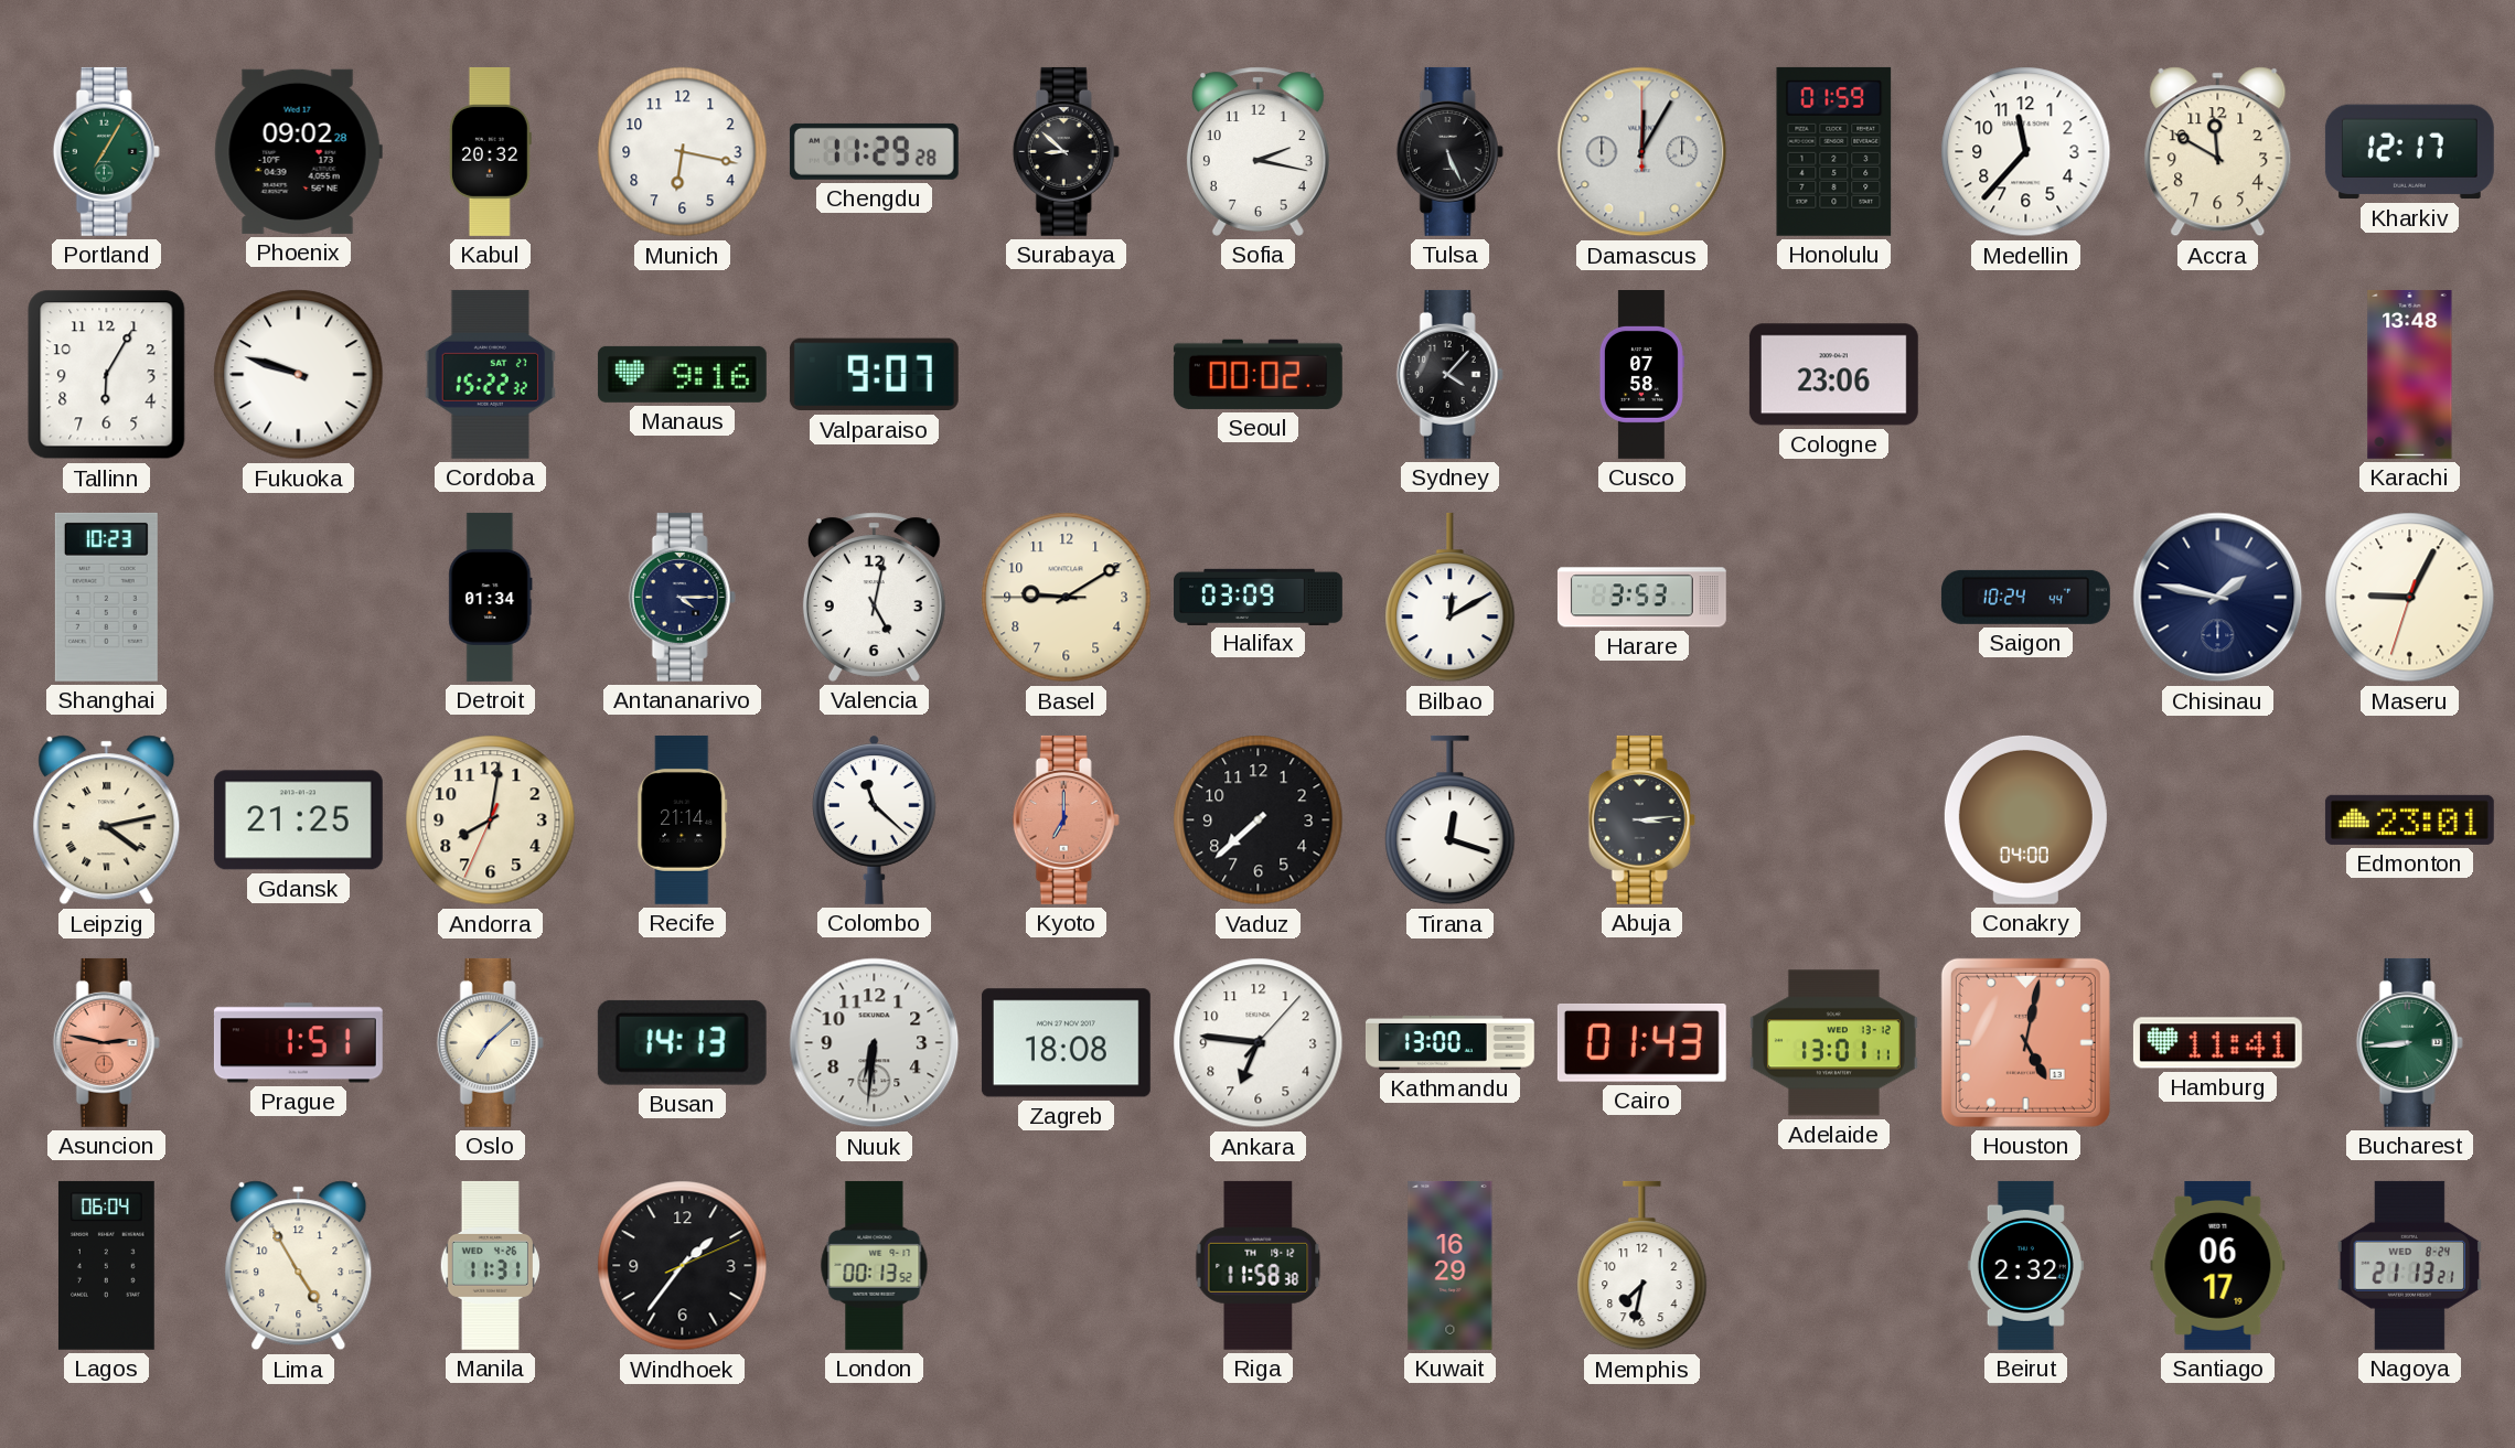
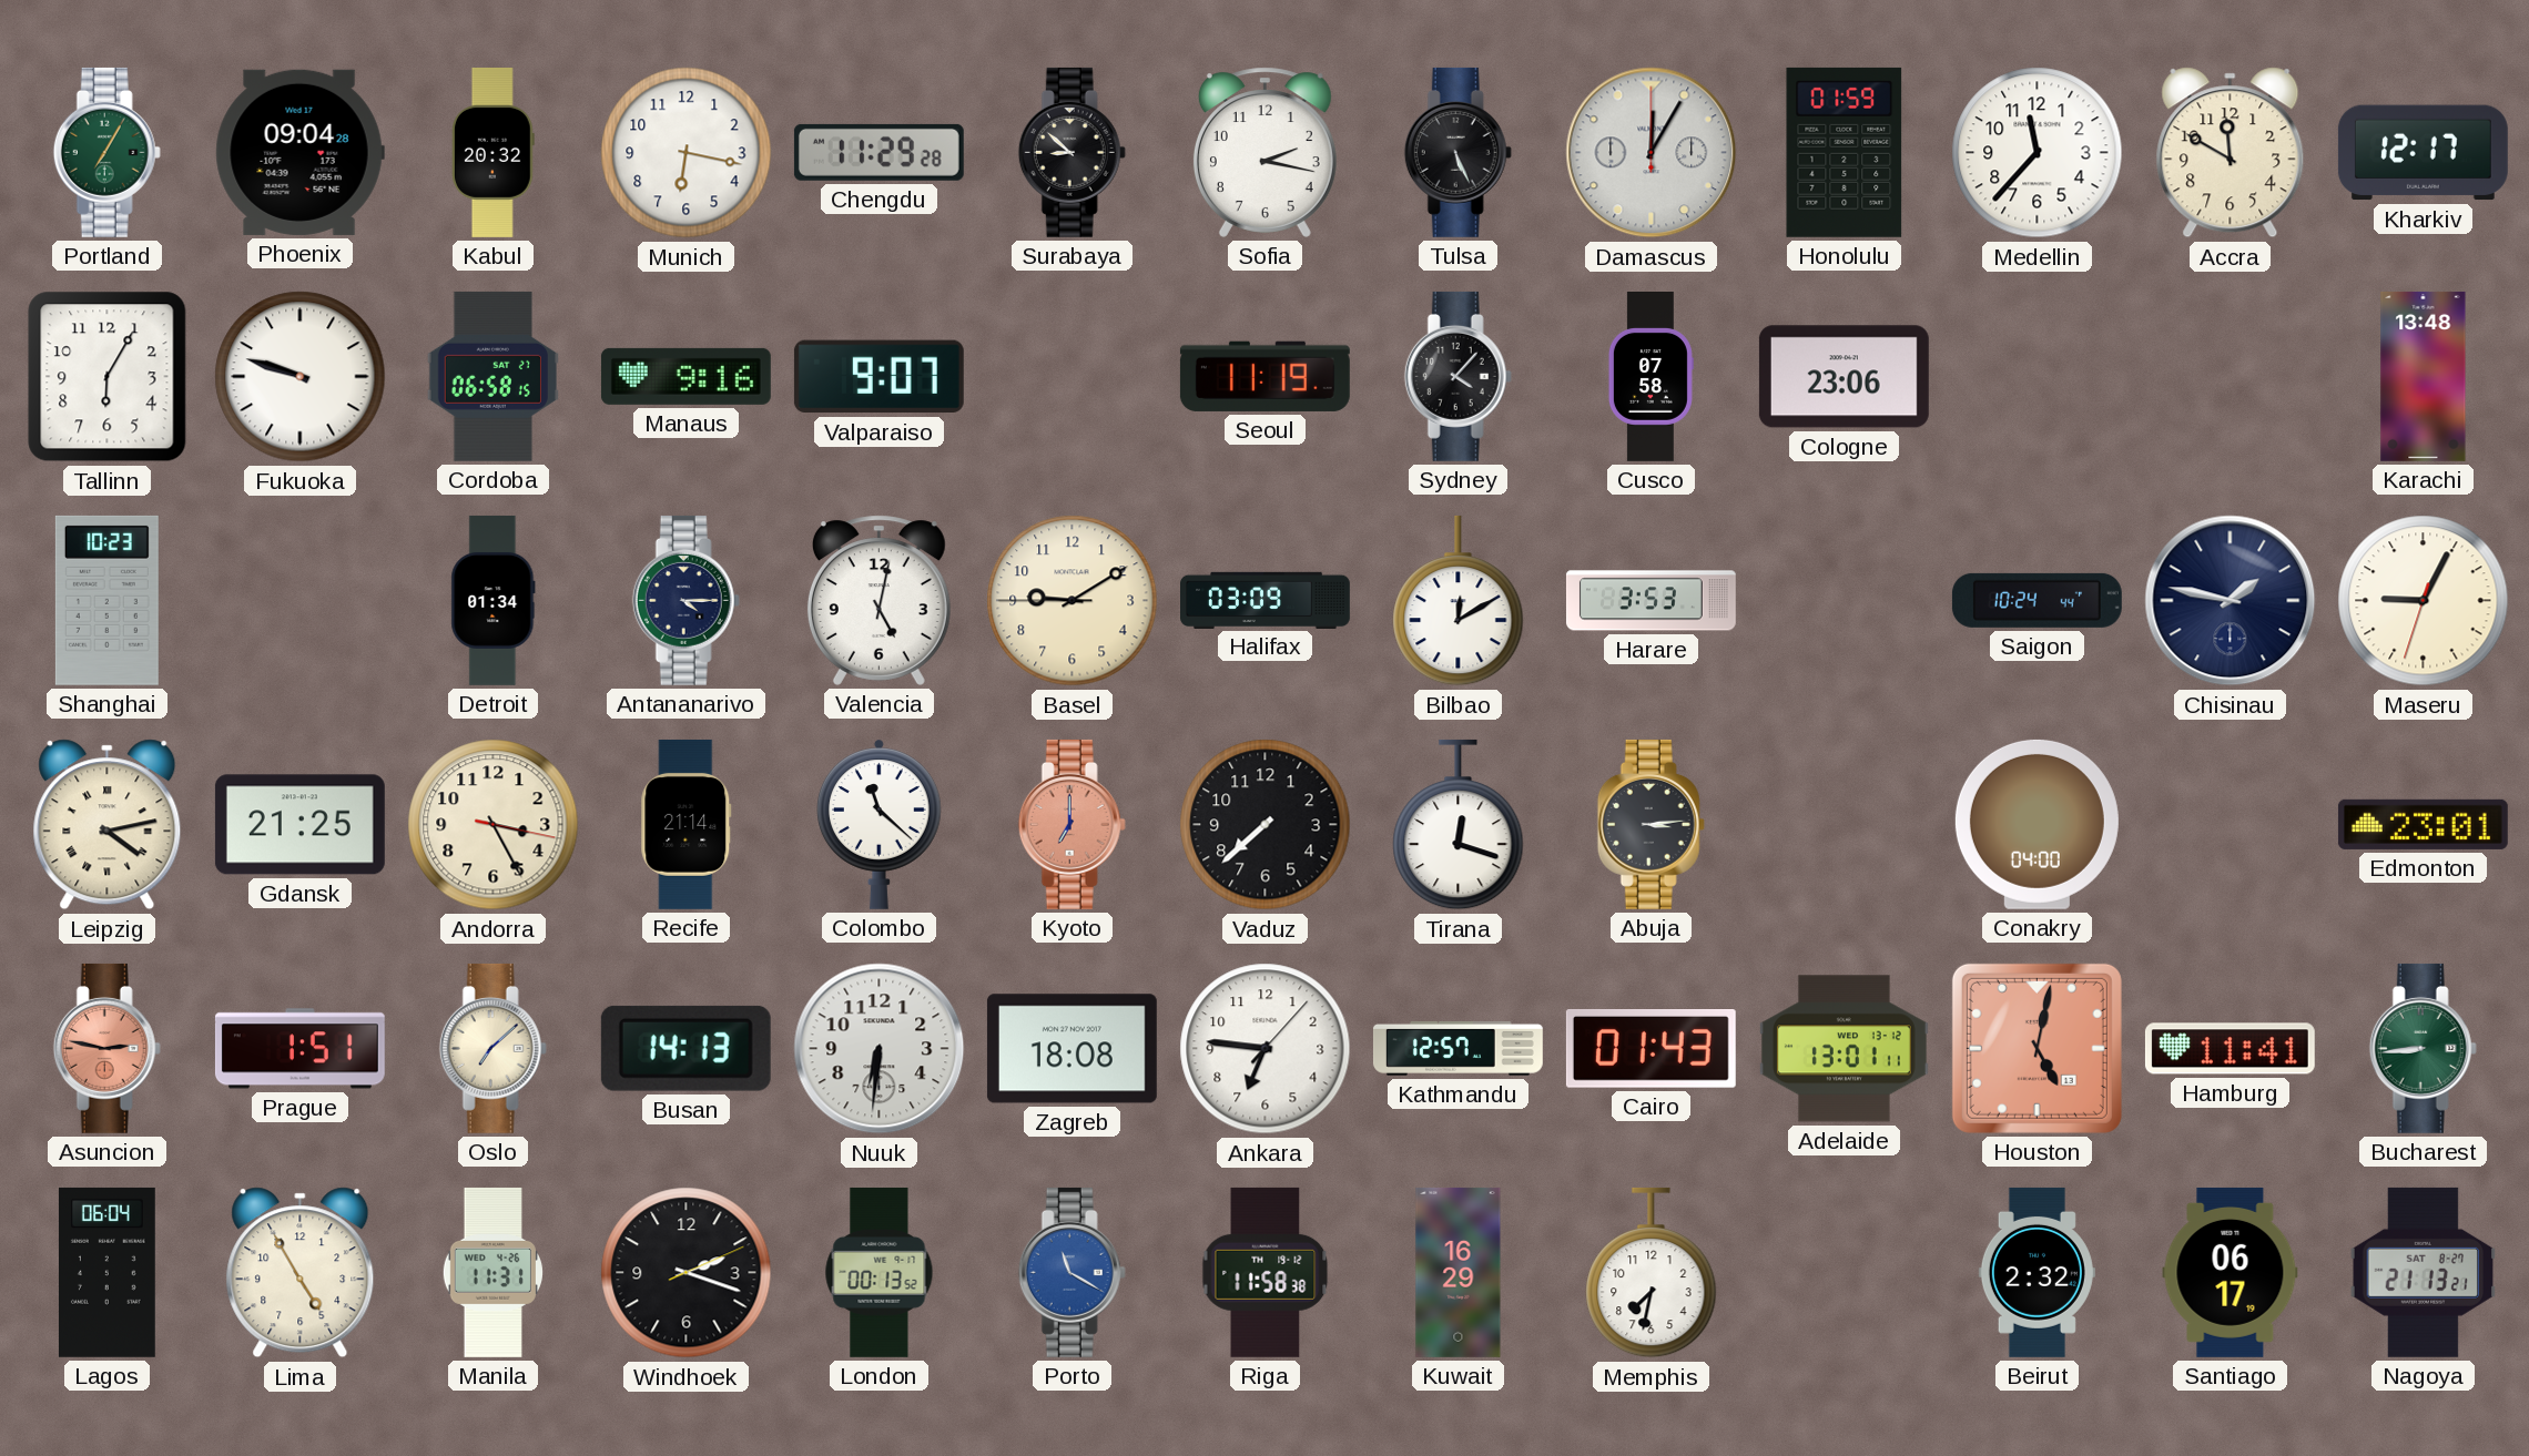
Phoenix: 09:02 -> 09:04 (299, 152)
Cordoba: 15:22 -> 06:58 (492, 376)
Seoul: 00:02 -> 11:19 (1264, 376)
Andorra: 8:01 -> 3:25 (494, 825)
Kathmandu: 13:00 -> 12:57 (1458, 1048)
Windhoek: 1:36 -> 2:18 (687, 1273)
Porto: none -> 11:20 (1071, 1272)
Nagoya date: WED 8-24 -> SAT 8-27 (2423, 1272)
